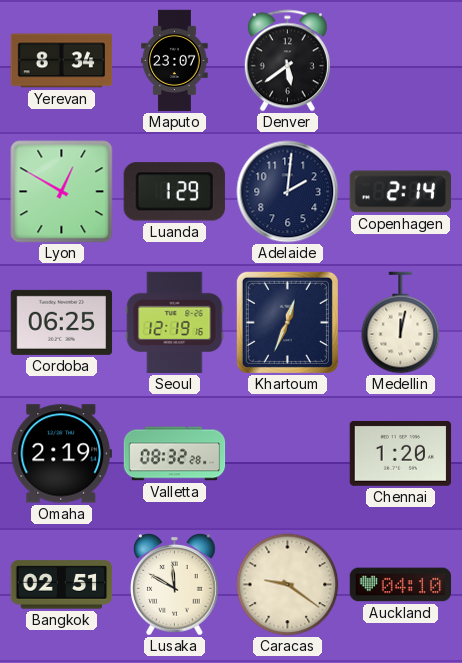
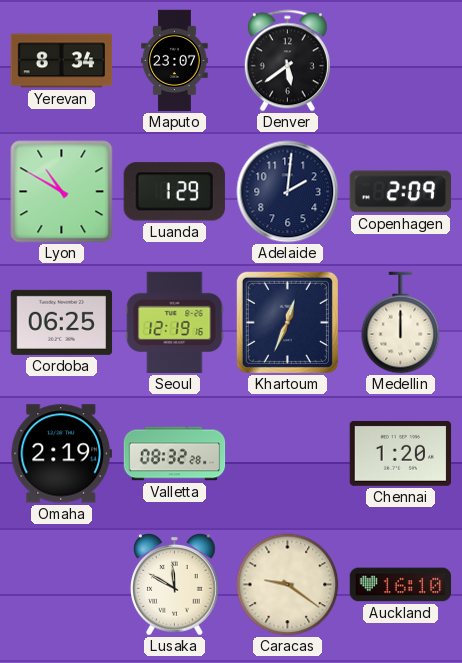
Lyon: 12:50 -> 10:50 (62, 192)
Copenhagen: 2:14 -> 2:09 (400, 192)
Medellin: 12:02 -> 12:00 (401, 323)
Bangkok: 02:51 -> none (62, 585)
Auckland: 04:10 -> 16:10 (401, 585)
